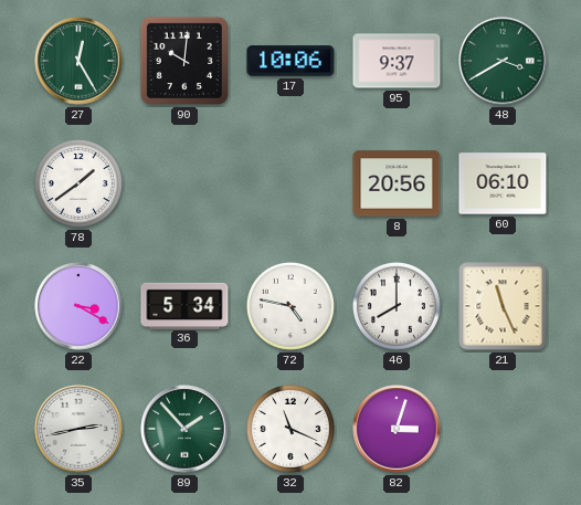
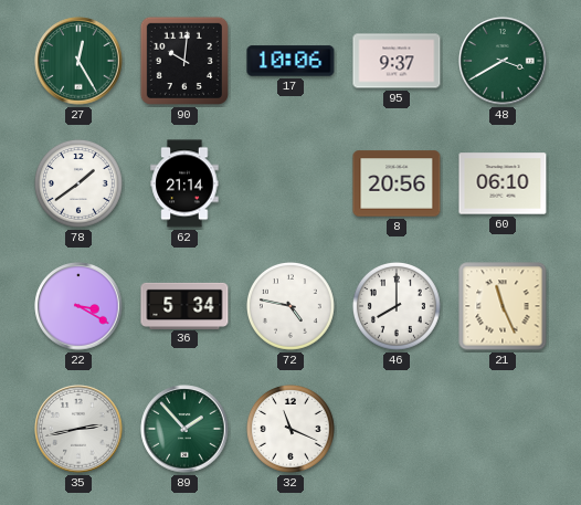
62: none -> 21:14 (184, 183)
82: 3:03 -> none (397, 429)
